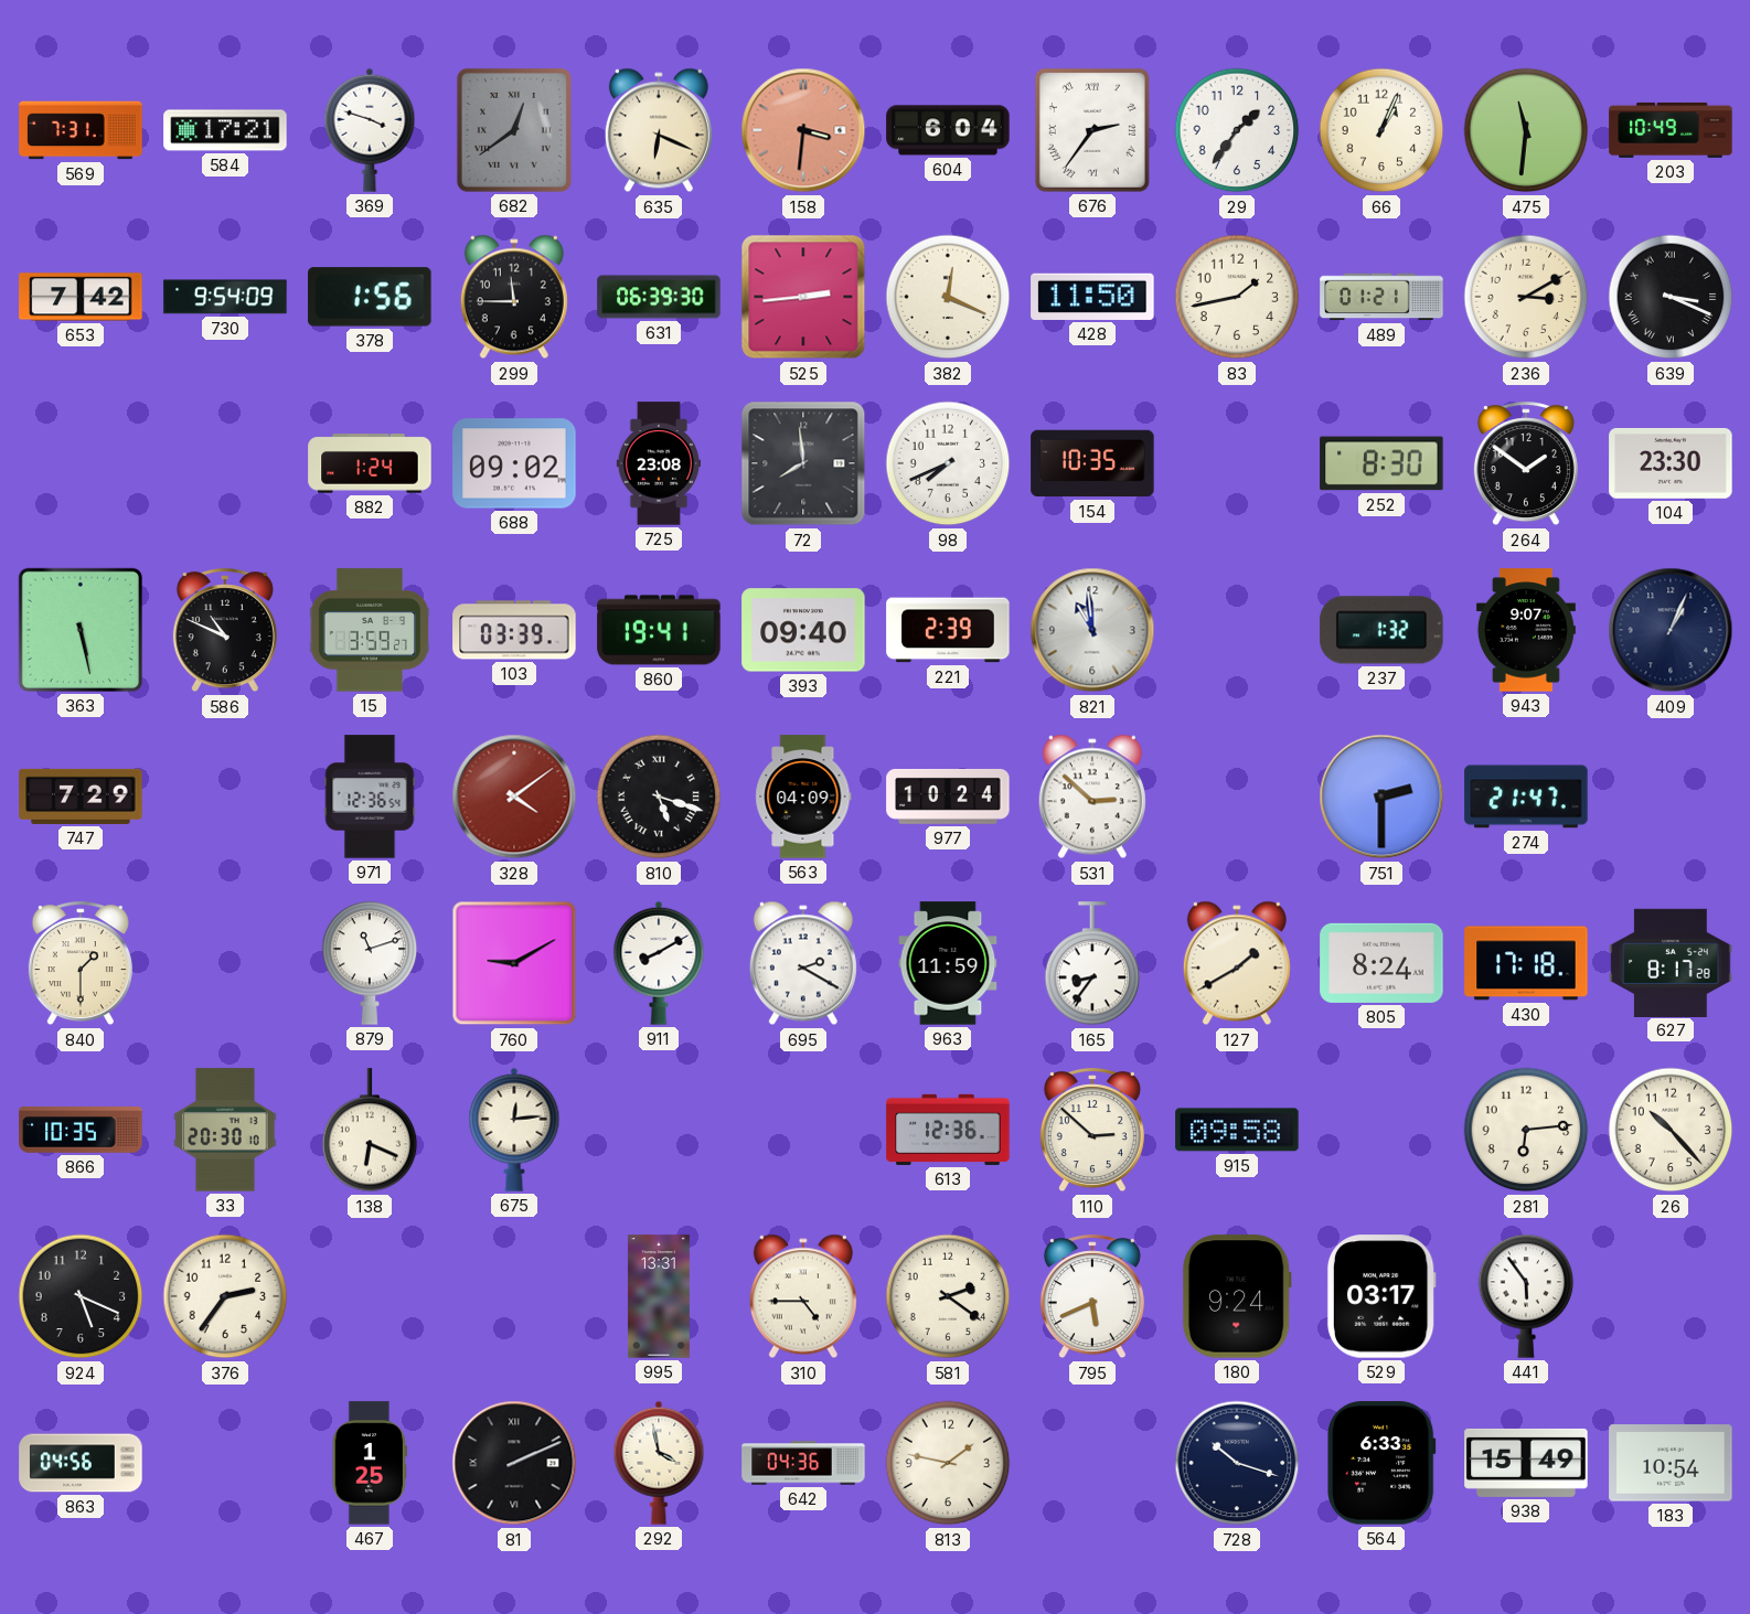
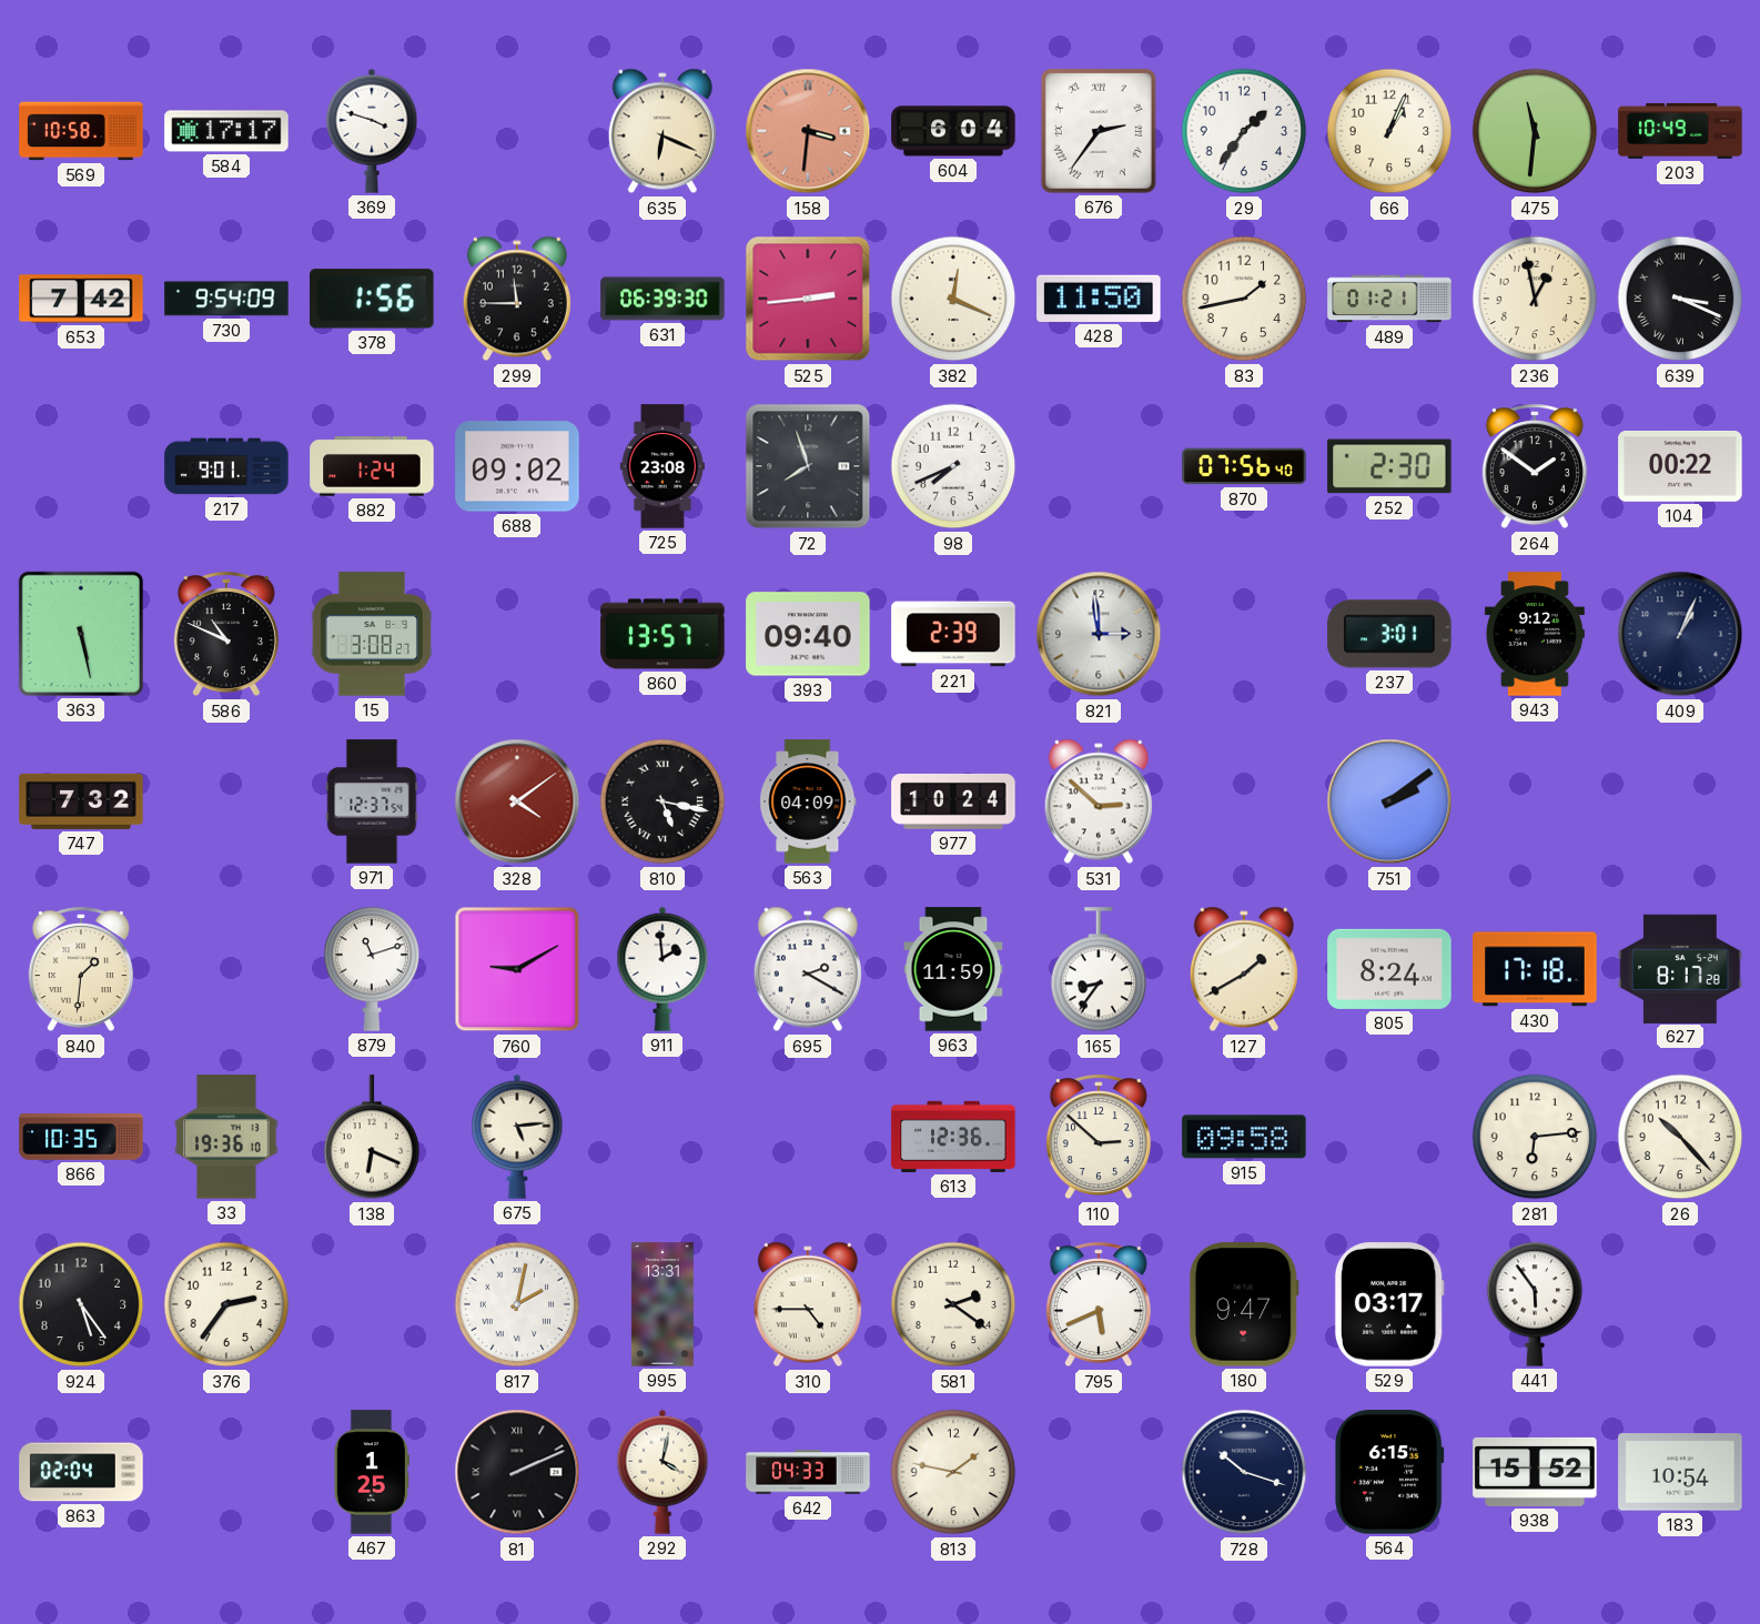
569: 7:31 -> 10:58 (81, 131)
584: 17:21 -> 17:17 (226, 131)
682: 12:39 -> none (514, 130)
236: 3:10 -> 12:58 (1535, 299)
217: none -> 9:01 (226, 466)
72: 7:59 -> 7:57 (808, 466)
154: 10:35 -> none (1092, 463)
870: none -> 07:56 (1244, 466)
252: 8:30 -> 2:30 (1389, 466)
104: 23:30 -> 00:22 (1680, 466)
15: 3:59 -> 3:08 (372, 634)
103: 03:39 -> none (514, 630)
860: 19:41 -> 13:57 (662, 634)
821: 10:59 -> 2:59 (1099, 634)
237: 1:32 -> 3:01 (1389, 634)
943: 9:07 -> 9:12 (1535, 634)
747: 7:29 -> 7:32 (81, 801)
971: 12:36 -> 12:37 (372, 801)
810: 5:18 -> 5:17 (662, 801)
751: 2:30 -> 2:09 (1389, 801)
274: 21:47 -> none (1526, 797)
840: 1:30 -> 1:31 (81, 970)
911: 8:10 -> 1:59 (662, 969)
33: 20:30 -> 19:36 (226, 1137)
675: 12:14 -> 5:14 (517, 1137)
924: 5:19 -> 5:24 (81, 1304)
817: none -> 2:02 (517, 1304)
180: 9:24 -> 9:47 (1244, 1304)
863: 04:56 -> 02:04 (81, 1472)
292: 3:58 -> 4:02 (662, 1472)
642: 04:36 -> 04:33 (808, 1472)
564: 6:33 -> 6:15 (1390, 1472)
938: 15:49 -> 15:52 (1535, 1472)
